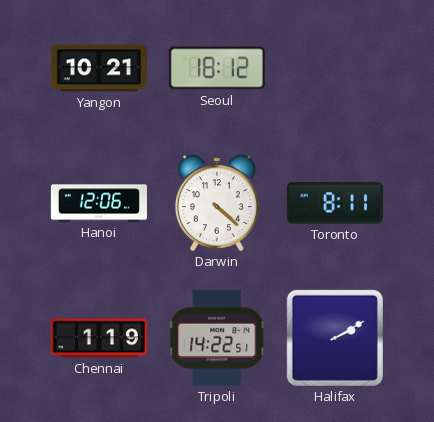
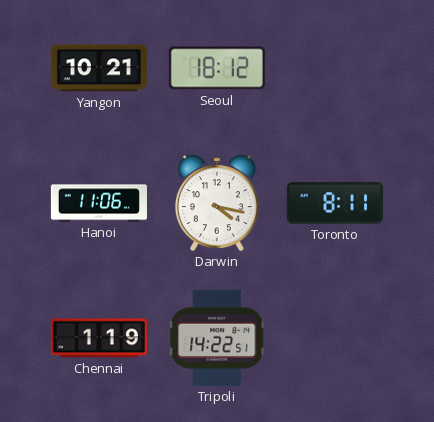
Hanoi: 12:06 -> 11:06 (99, 203)
Darwin: 4:22 -> 4:17 (217, 203)
Halifax: 2:10 -> none (335, 338)
